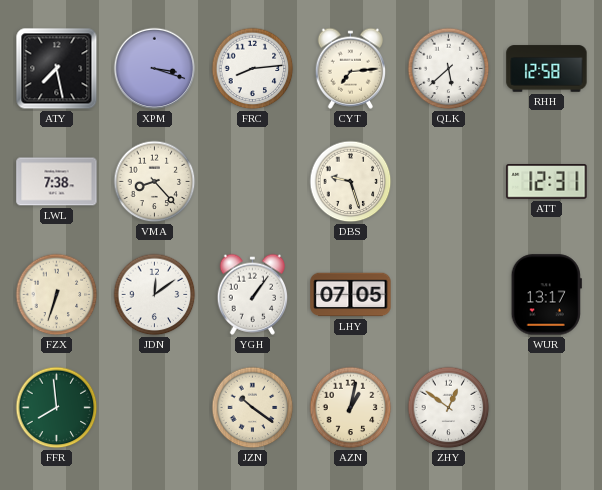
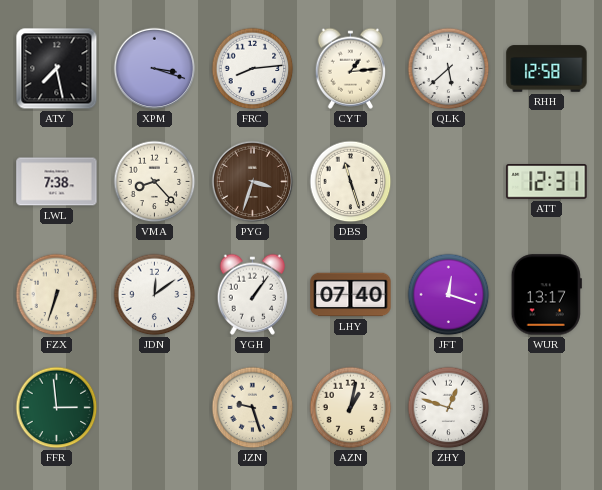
CYT: 7:14 -> 1:14 (351, 68)
PYG: none -> 3:33 (253, 182)
DBS: 9:27 -> 11:27 (351, 182)
LHY: 07:05 -> 07:40 (351, 295)
JFT: none -> 12:18 (449, 295)
FFR: 7:59 -> 2:59 (57, 408)
JZN: 10:21 -> 9:27 (253, 408)
ZHY: 12:51 -> 12:48 (449, 408)
